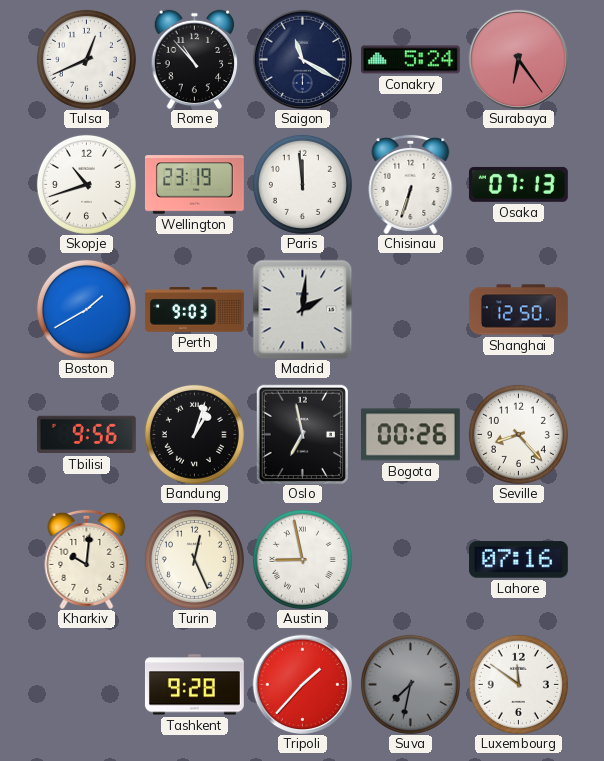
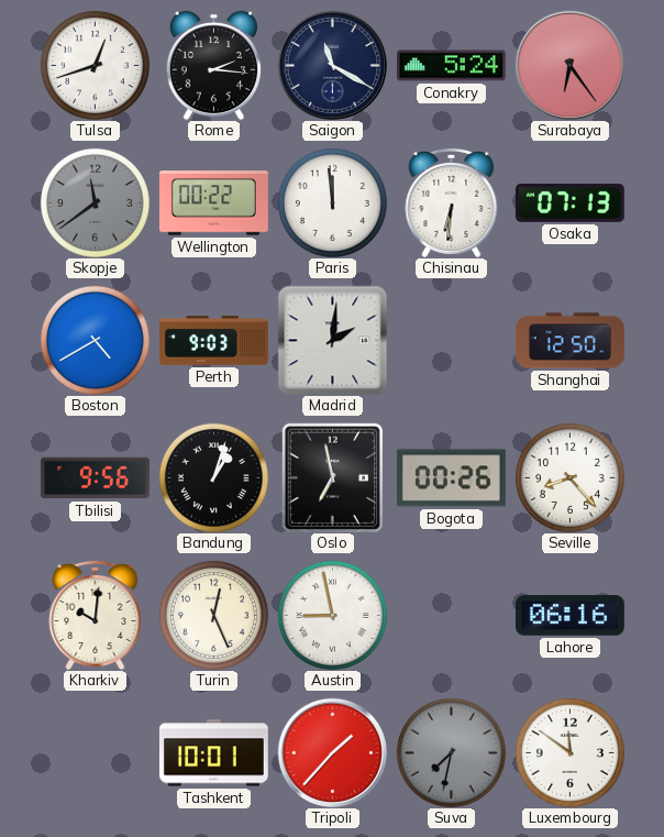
Tulsa: 12:41 -> 12:42 (95, 65)
Rome: 10:53 -> 2:16 (214, 65)
Skopje: 10:42 -> 11:39 (95, 202)
Skopje dial: white -> grey (95, 202)
Wellington: 23:19 -> 00:22 (213, 203)
Chisinau: 6:33 -> 6:31 (452, 202)
Boston: 1:40 -> 4:40 (95, 340)
Lahore: 07:16 -> 06:16 (569, 616)
Tashkent: 9:28 -> 10:01 (213, 753)
